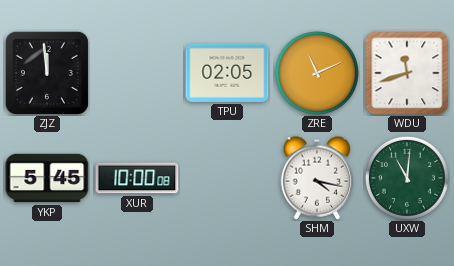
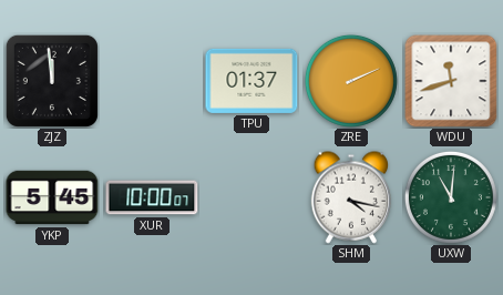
TPU: 02:05 -> 01:37 (251, 81)
ZRE: 11:11 -> 2:11 (351, 81)
XUR: 10:00:08 -> 10:00:07 (152, 197)
